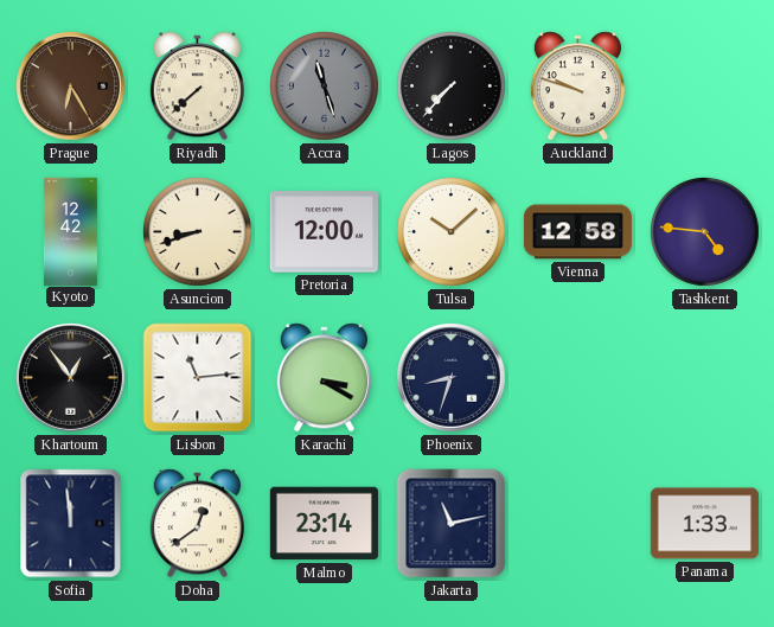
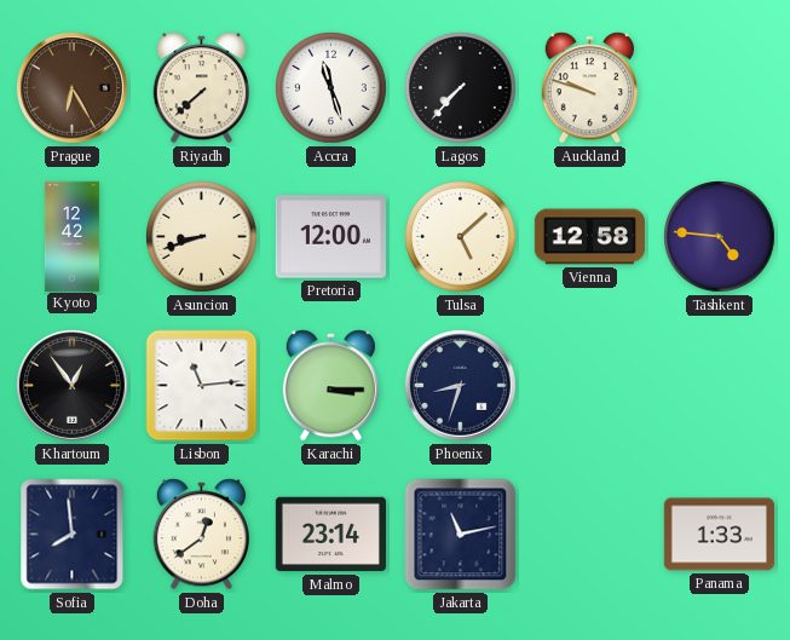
Accra dial: grey -> white (331, 88)
Tulsa: 10:08 -> 5:08 (461, 237)
Karachi: 3:20 -> 3:15 (330, 386)
Sofia: 11:59 -> 7:59 (73, 535)
